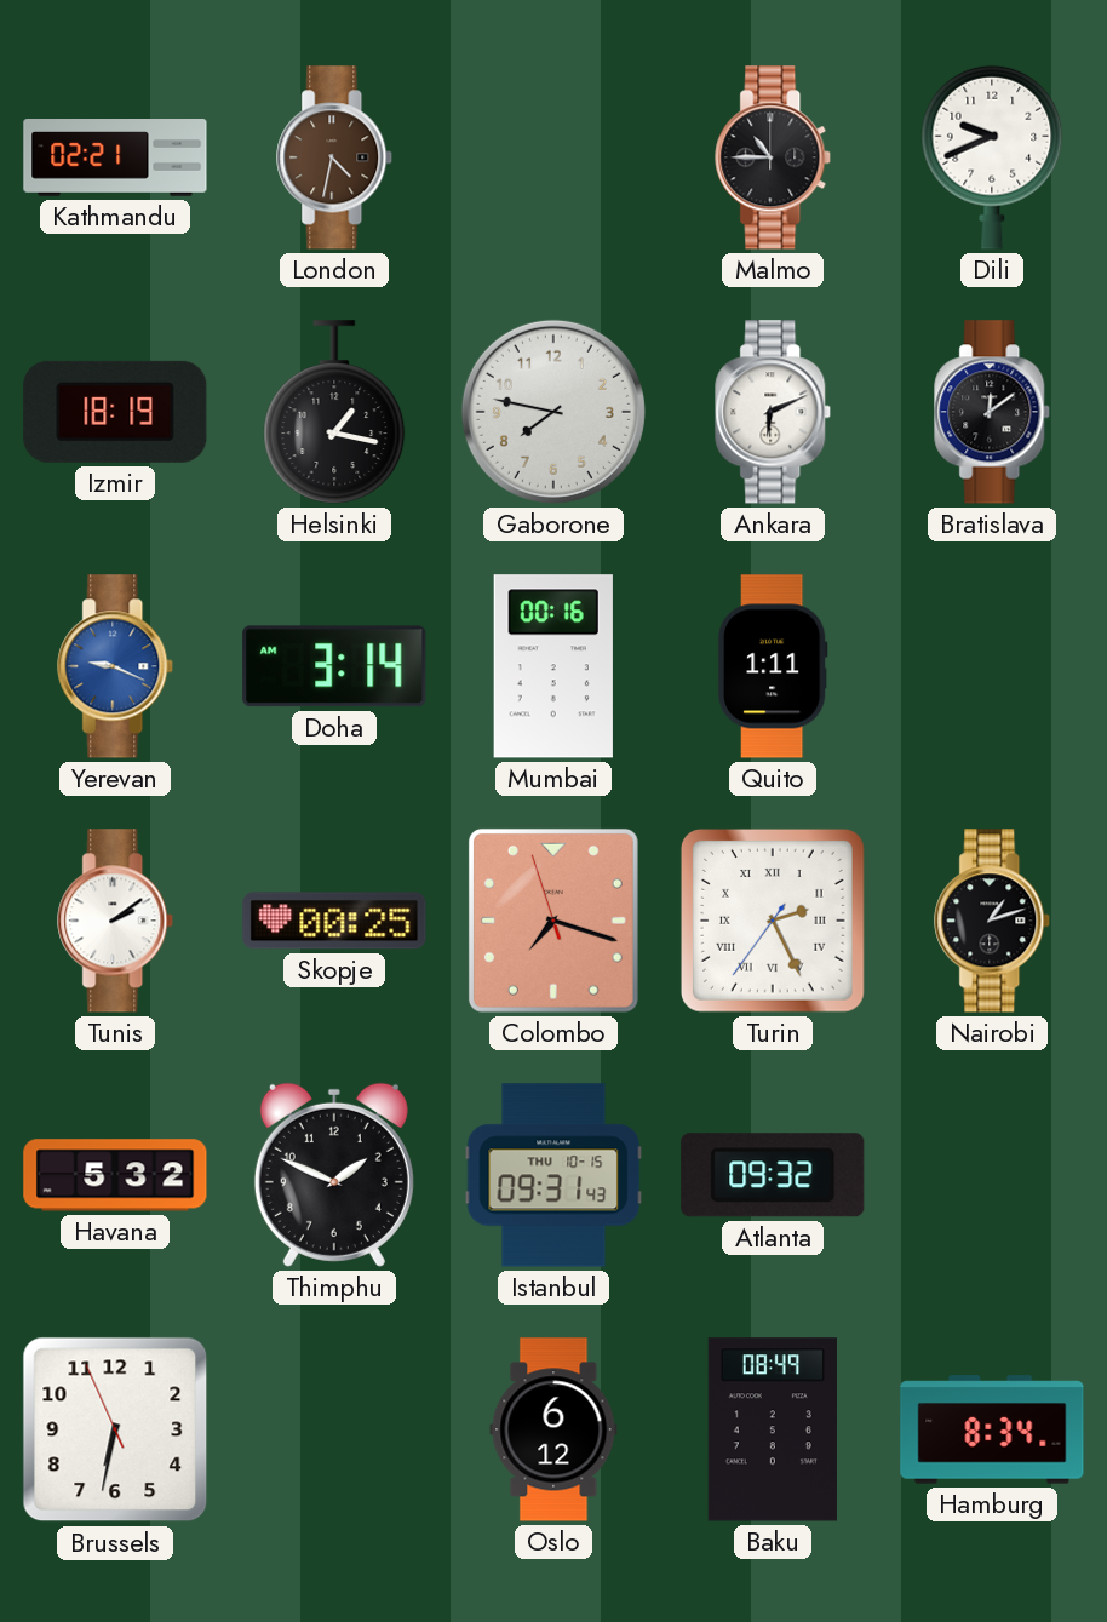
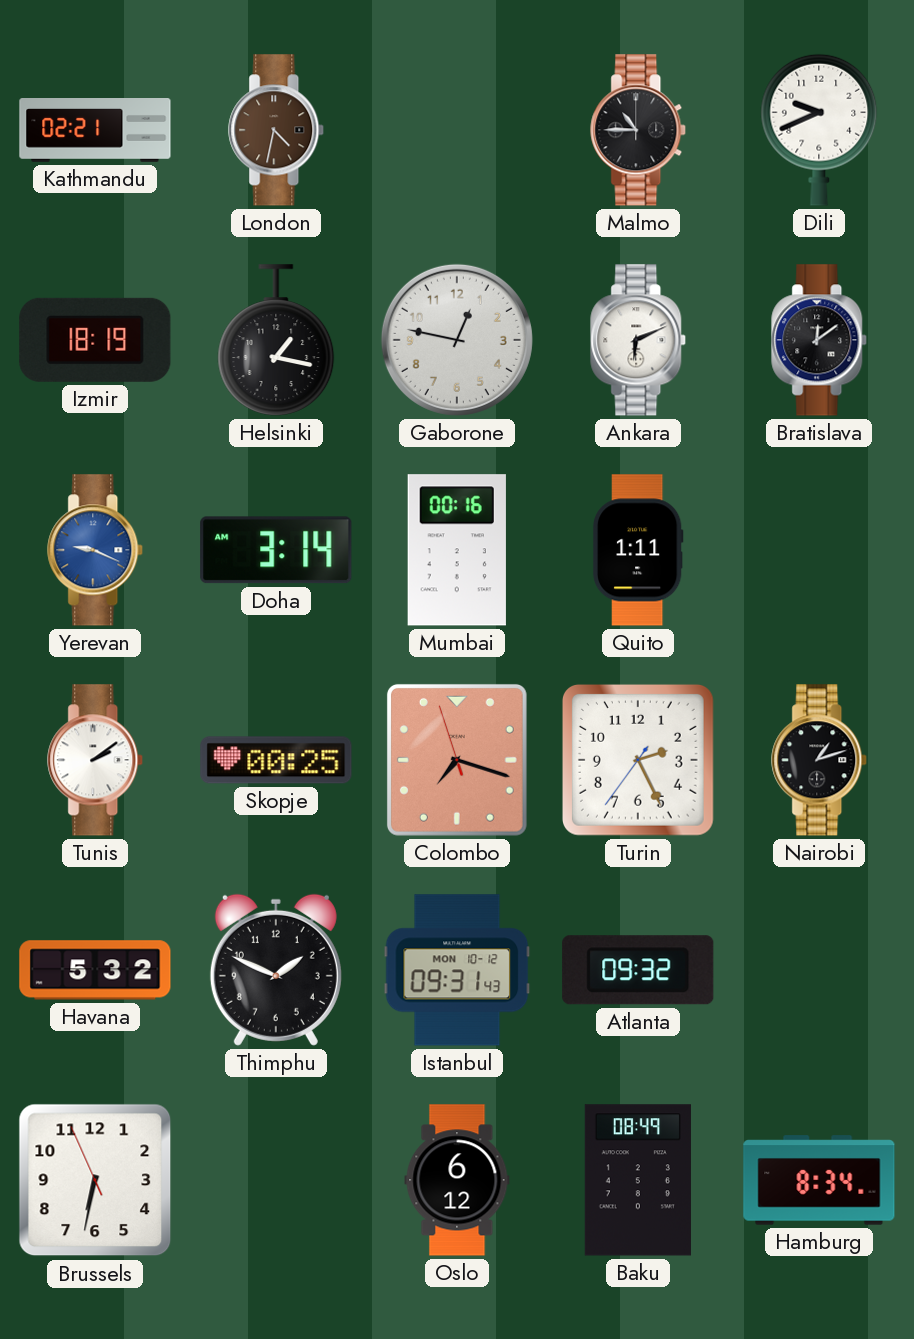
Gaborone: 7:47 -> 12:47 (457, 340)
Turin numerals: Roman -> Arabic (638, 760)
Istanbul date: THU 10-15 -> MON 10-12 (457, 970)
